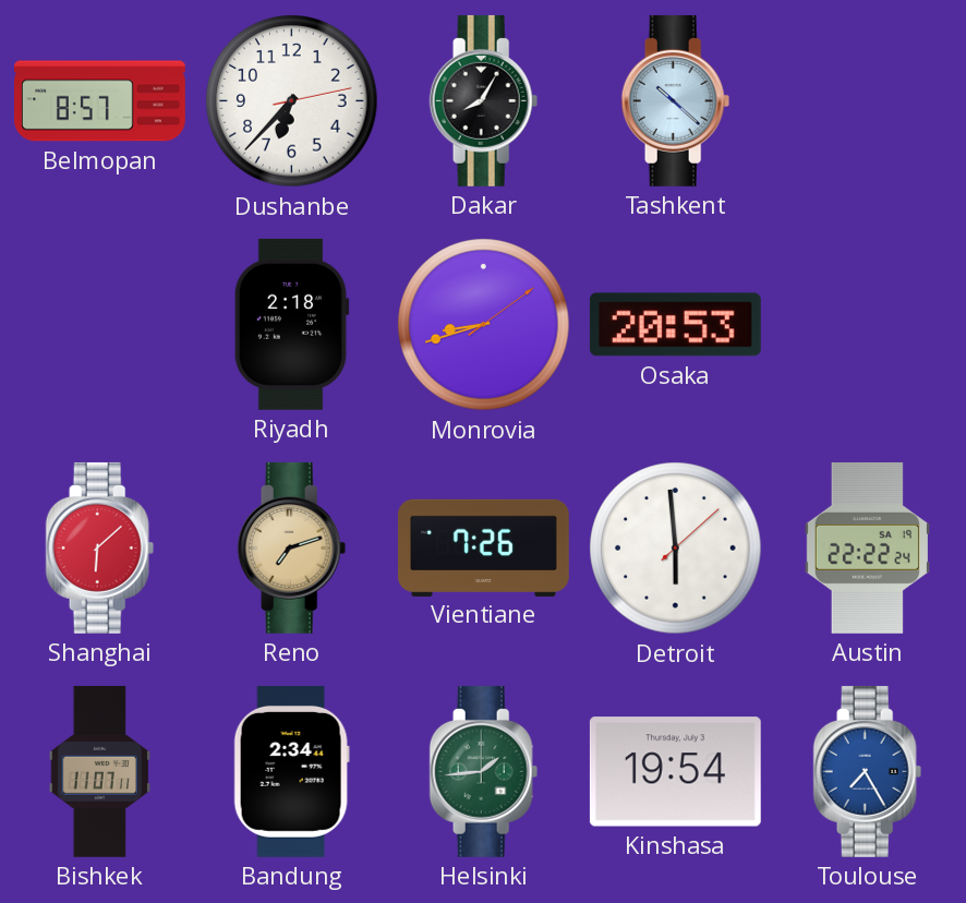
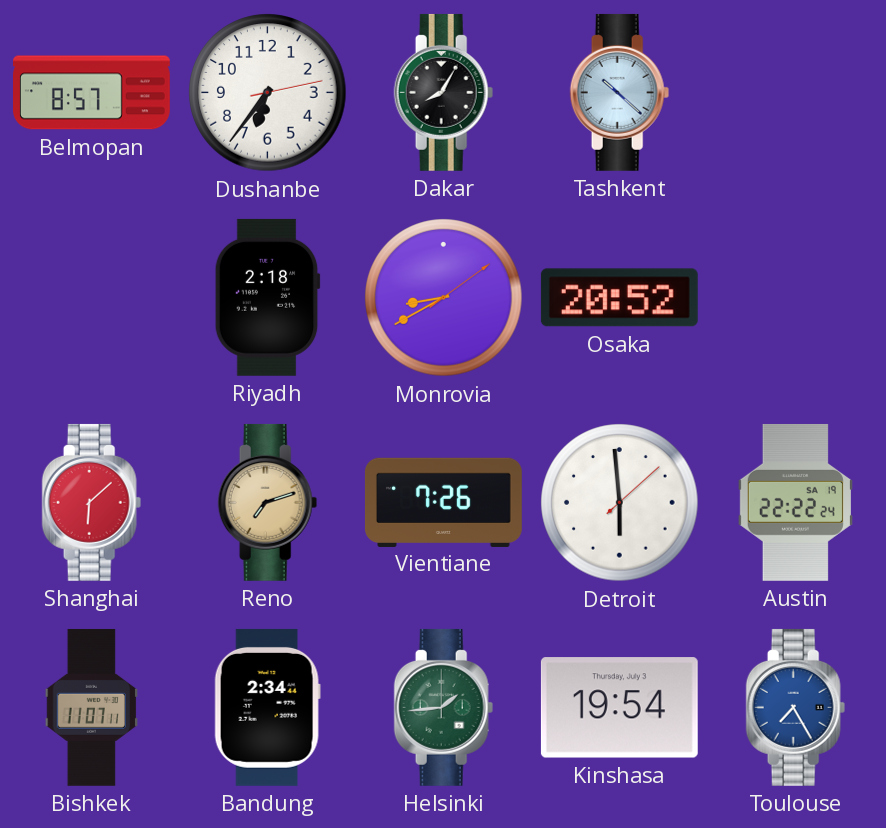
Dushanbe: 6:37 -> 6:36 (268, 93)
Monrovia: 8:42 -> 8:40 (444, 298)
Osaka: 20:53 -> 20:52 (619, 298)
